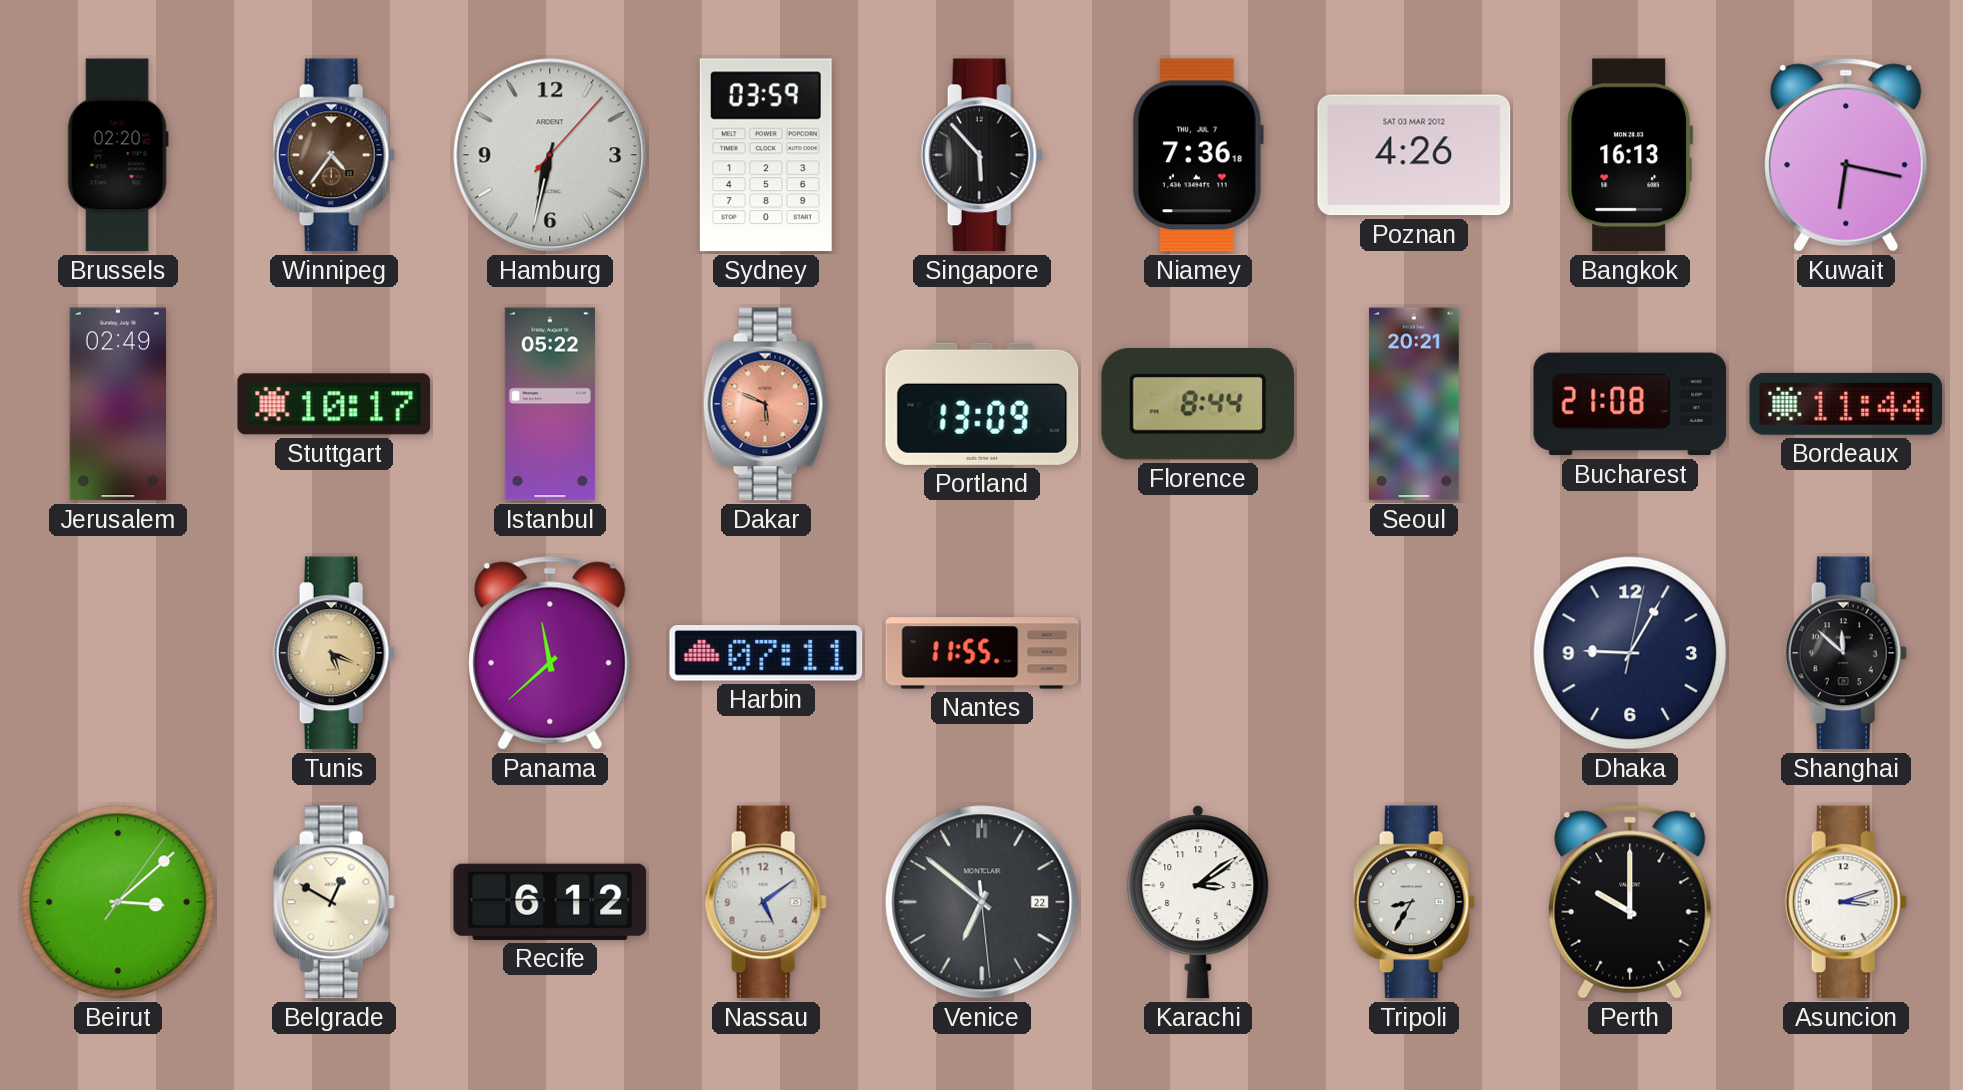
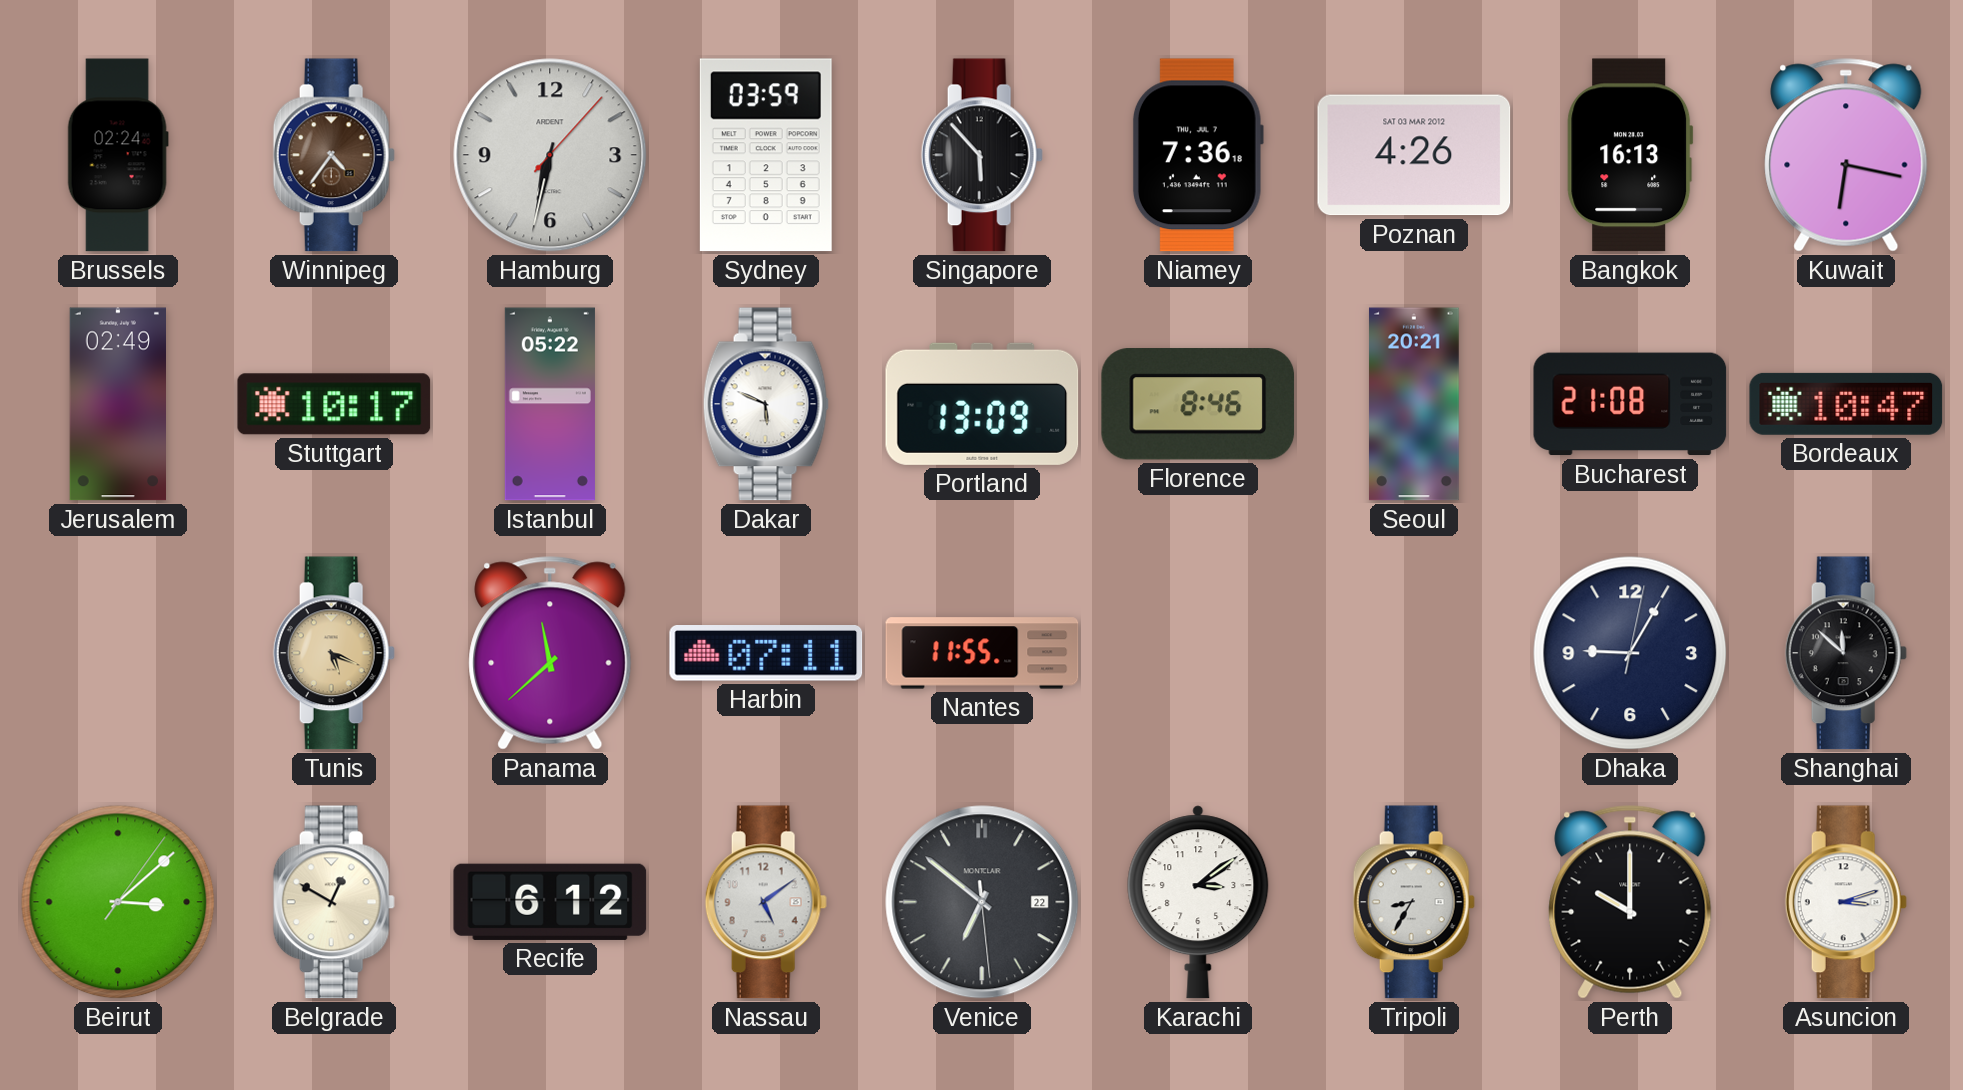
Brussels: 02:20 -> 02:24 (118, 155)
Dakar dial: salmon -> white (766, 404)
Florence: 8:44 -> 8:46 (1198, 404)
Bordeaux: 11:44 -> 10:47 (1846, 404)
